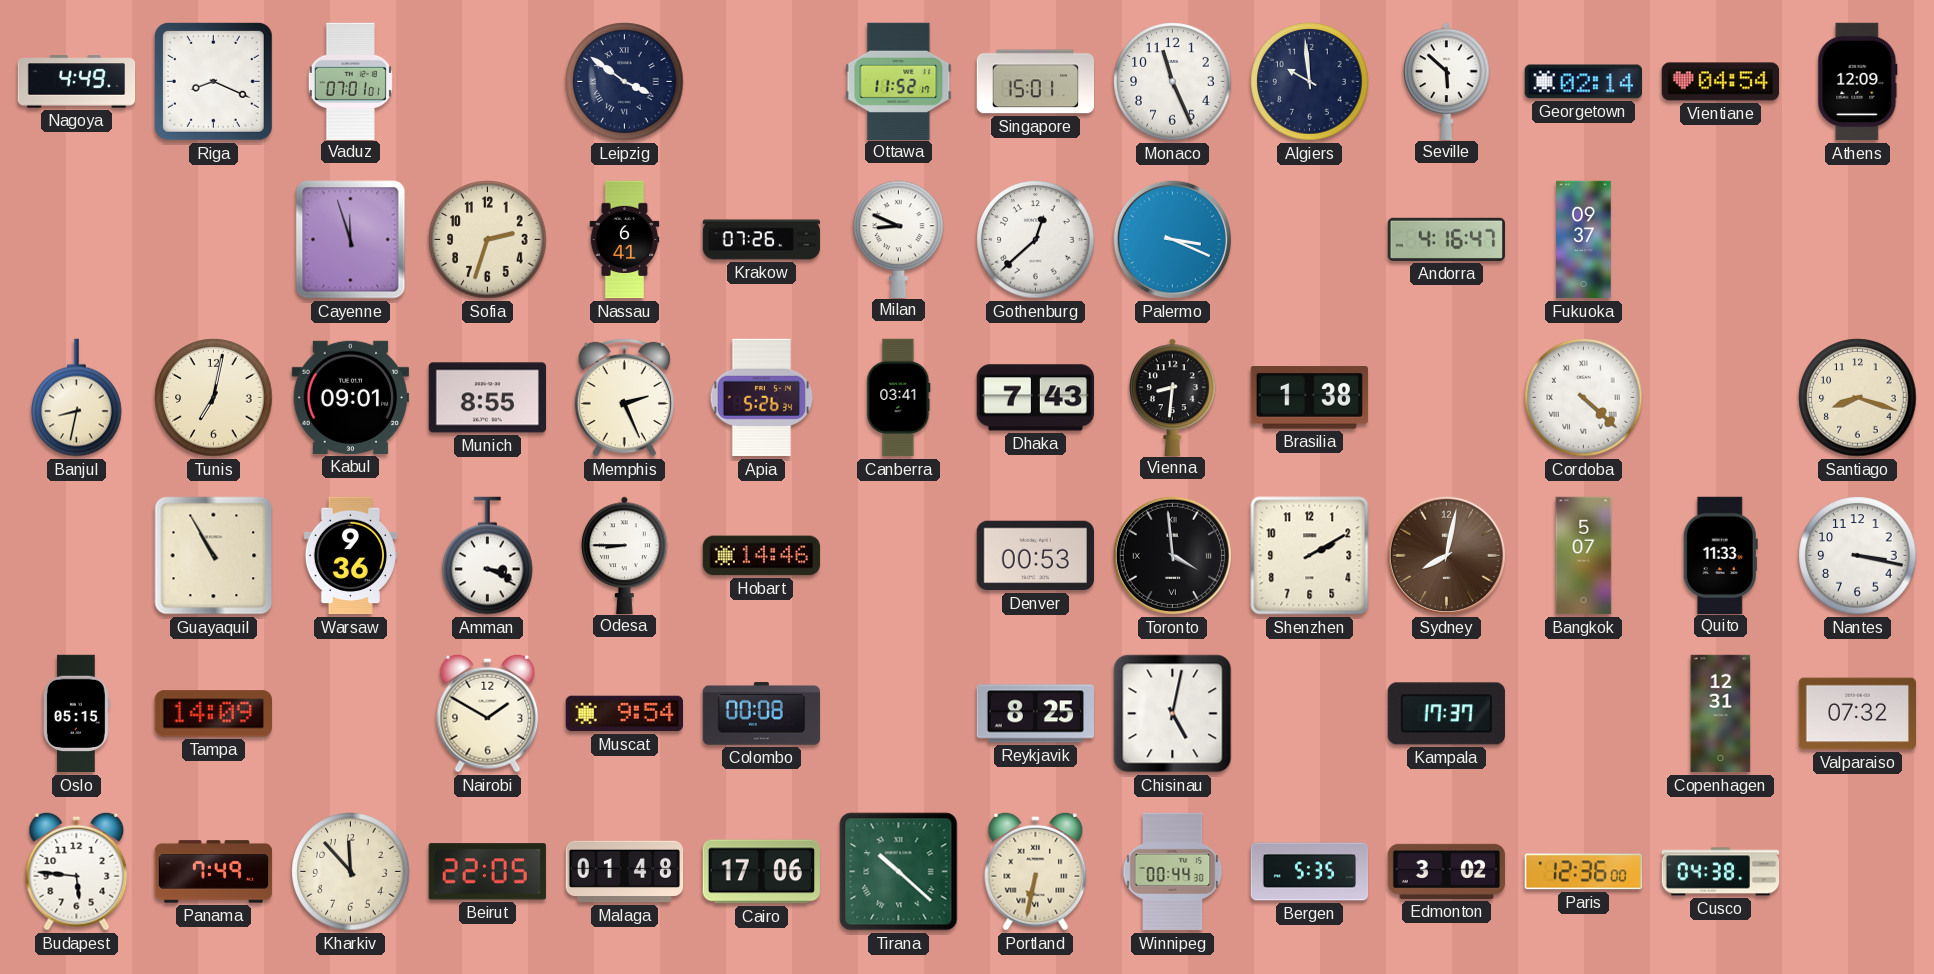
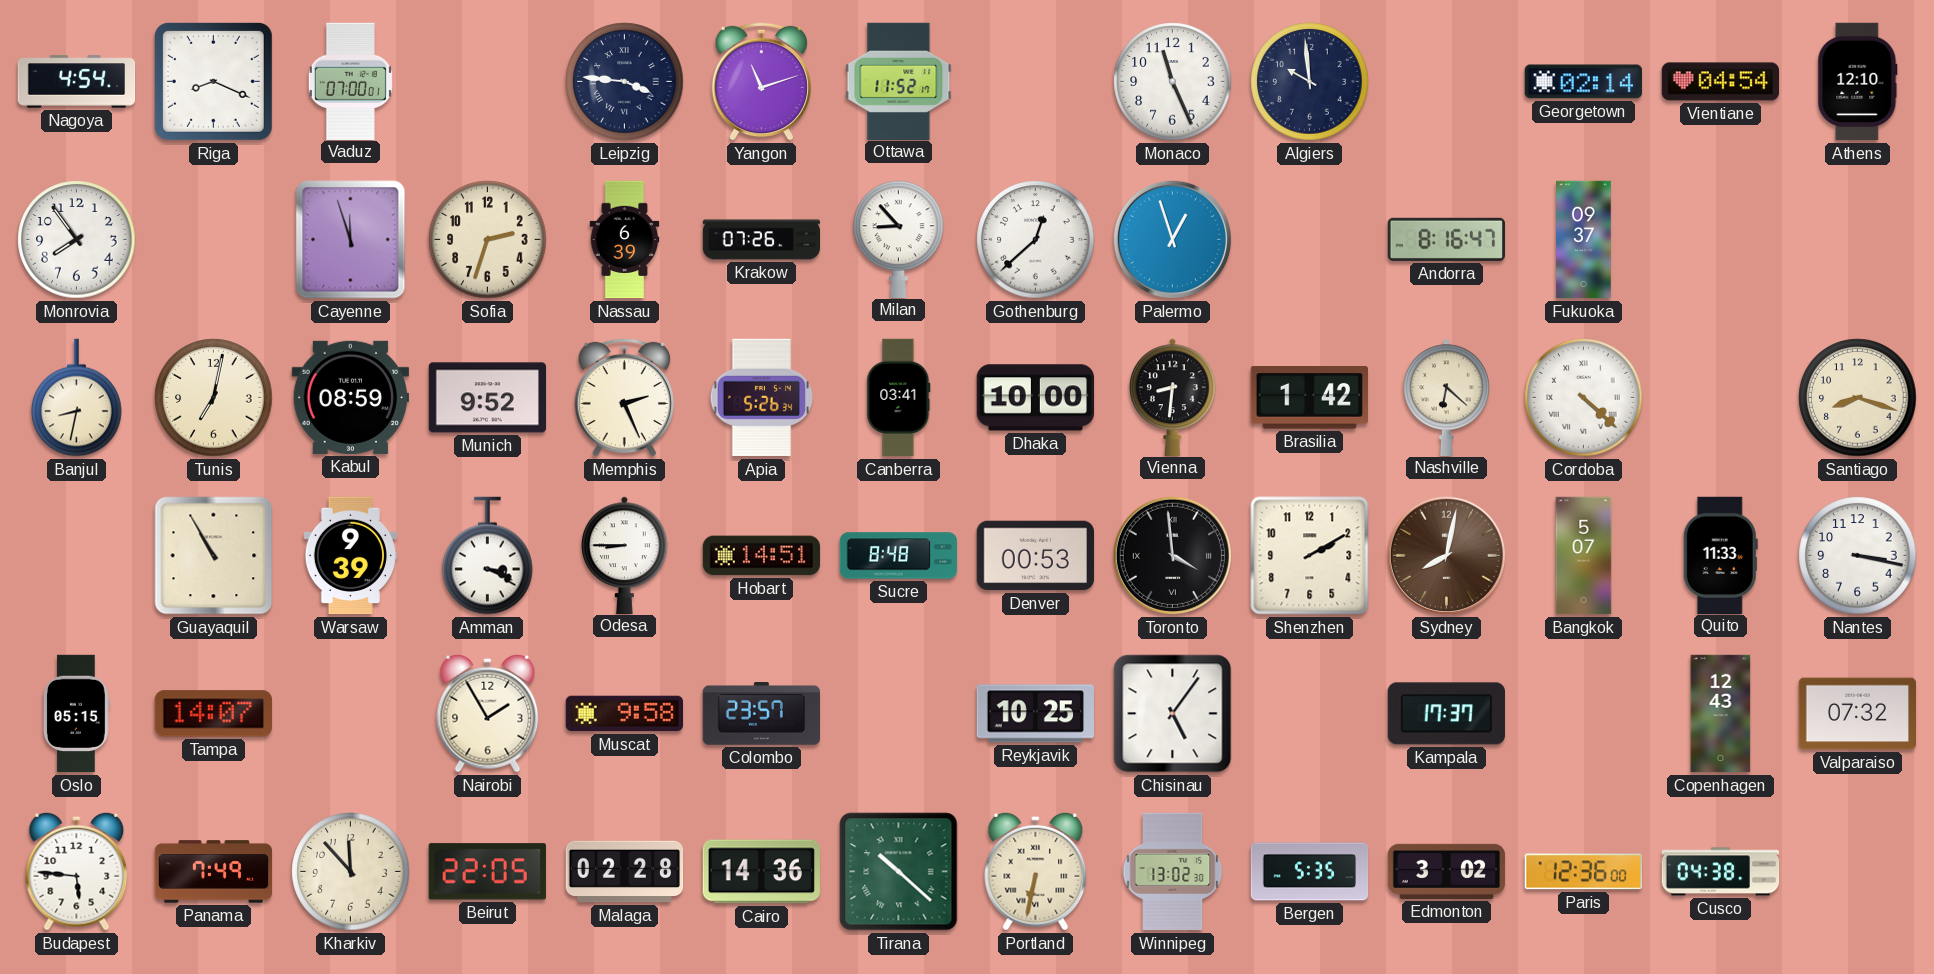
Nagoya: 4:49 -> 4:54 (77, 82)
Vaduz: 07:01 -> 07:00 (350, 81)
Leipzig: 3:51 -> 3:46 (625, 82)
Yangon: none -> 11:12 (761, 81)
Singapore: 15:01 -> none (1035, 82)
Seville: 5:52 -> none (1447, 81)
Athens: 12:09 -> 12:10 (1858, 82)
Monrovia: none -> 7:54 (77, 240)
Nassau: 6:41 -> 6:39 (625, 240)
Milan: 8:49 -> 8:53 (899, 239)
Palermo: 3:19 -> 12:57 (1172, 239)
Andorra: 4:16 -> 8:16 (1446, 239)
Kabul: 09:01 -> 08:59 (350, 397)
Munich: 8:55 -> 9:52 (487, 398)
Dhaka: 7:43 -> 10:00 (1035, 398)
Brasilia: 1:38 -> 1:42 (1309, 398)
Nashville: none -> 6:22 (1447, 397)
Warsaw: 9:36 -> 9:39 (350, 556)
Hobart: 14:46 -> 14:51 (762, 556)
Sucre: none -> 8:48 (899, 556)
Tampa: 14:09 -> 14:07 (213, 714)
Nairobi: 1:50 -> 1:55 (488, 713)
Muscat: 9:54 -> 9:58 (624, 714)
Colombo: 00:08 -> 23:57 (761, 714)
Reykjavik: 8:25 -> 10:25 (1036, 714)
Chisinau: 5:02 -> 5:06 (1173, 714)
Copenhagen: 12:31 -> 12:43 (1721, 714)
Malaga: 01:48 -> 02:28 (625, 872)
Cairo: 17:06 -> 14:36 (761, 872)
Winnipeg: 00:44 -> 13:02 (1173, 872)
